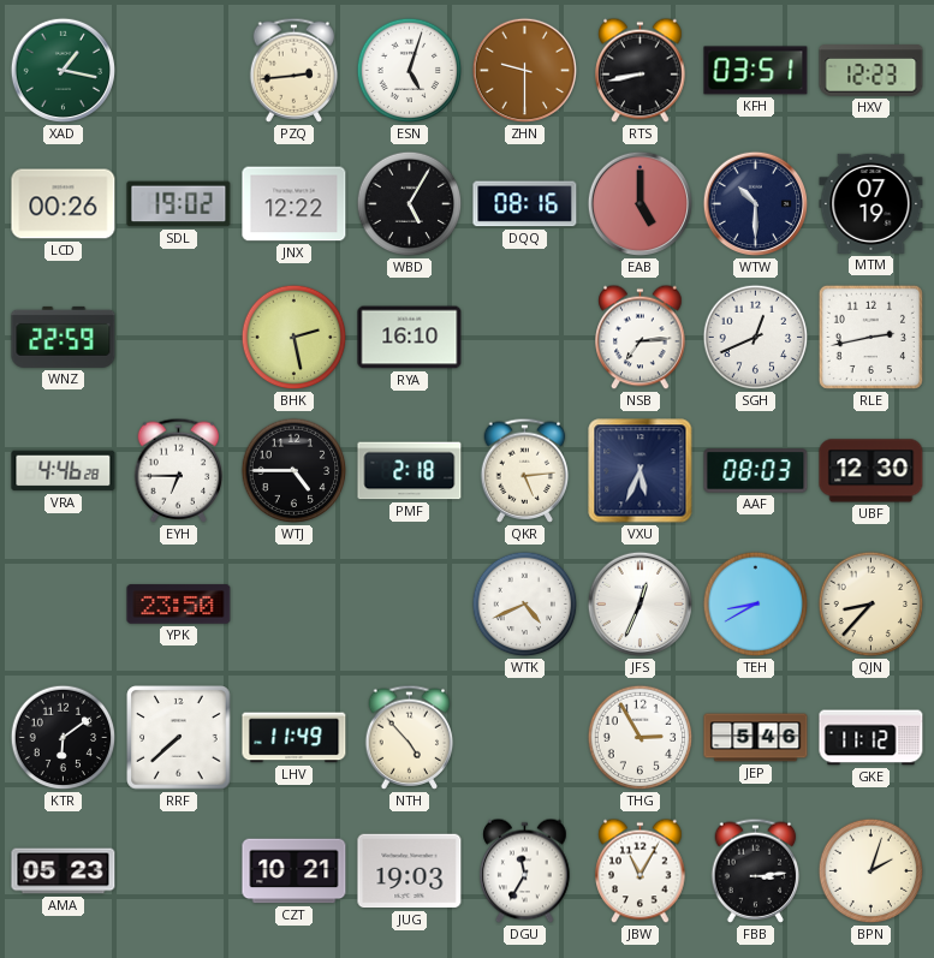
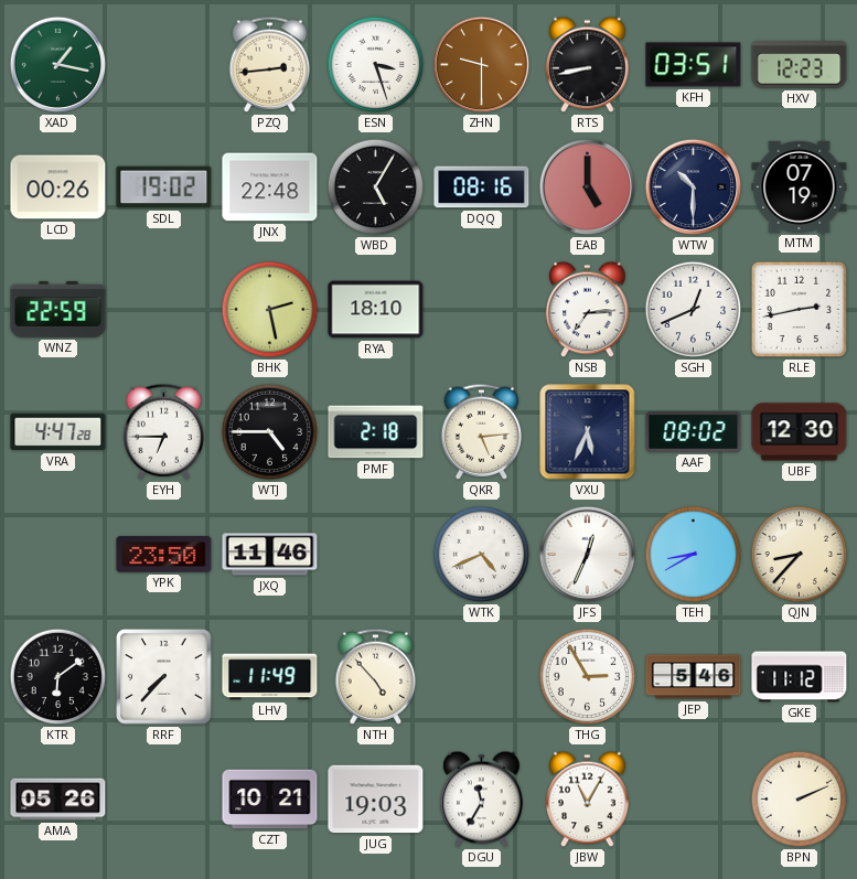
ESN: 5:03 -> 3:27 (376, 65)
JNX: 12:22 -> 22:48 (270, 187)
RYA: 16:10 -> 18:10 (376, 310)
VRA: 4:46 -> 4:47 (58, 432)
AAF: 08:03 -> 08:02 (694, 432)
JXQ: none -> 11:46 (270, 555)
RRF: 7:38 -> 7:37 (164, 677)
AMA: 05:23 -> 05:26 (58, 800)
FBB: 3:14 -> none (756, 870)
BPN: 2:03 -> 2:11 (800, 800)
